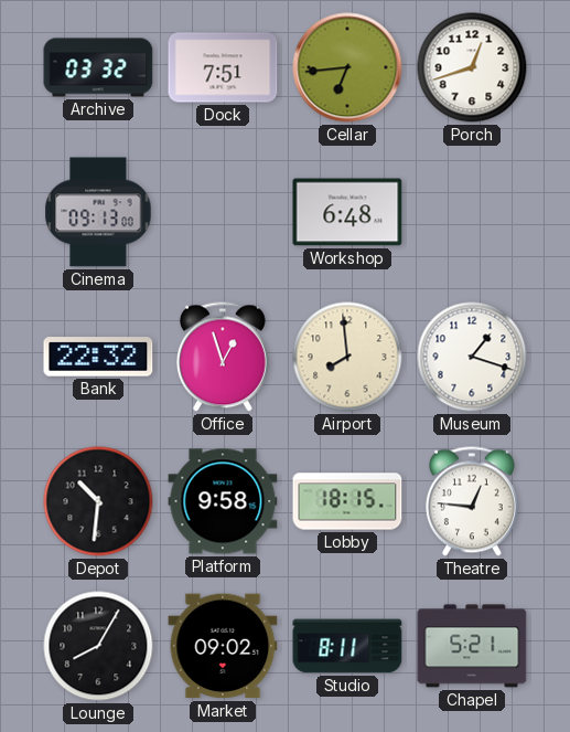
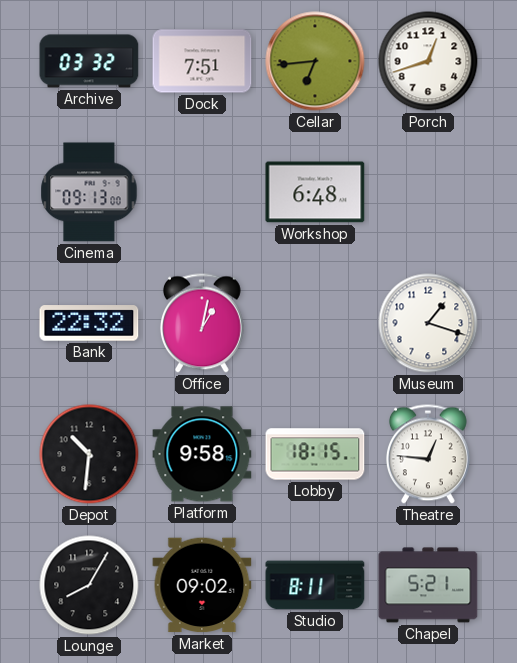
Office: 12:57 -> 1:02 (202, 323)
Airport: 7:59 -> none (347, 357)
